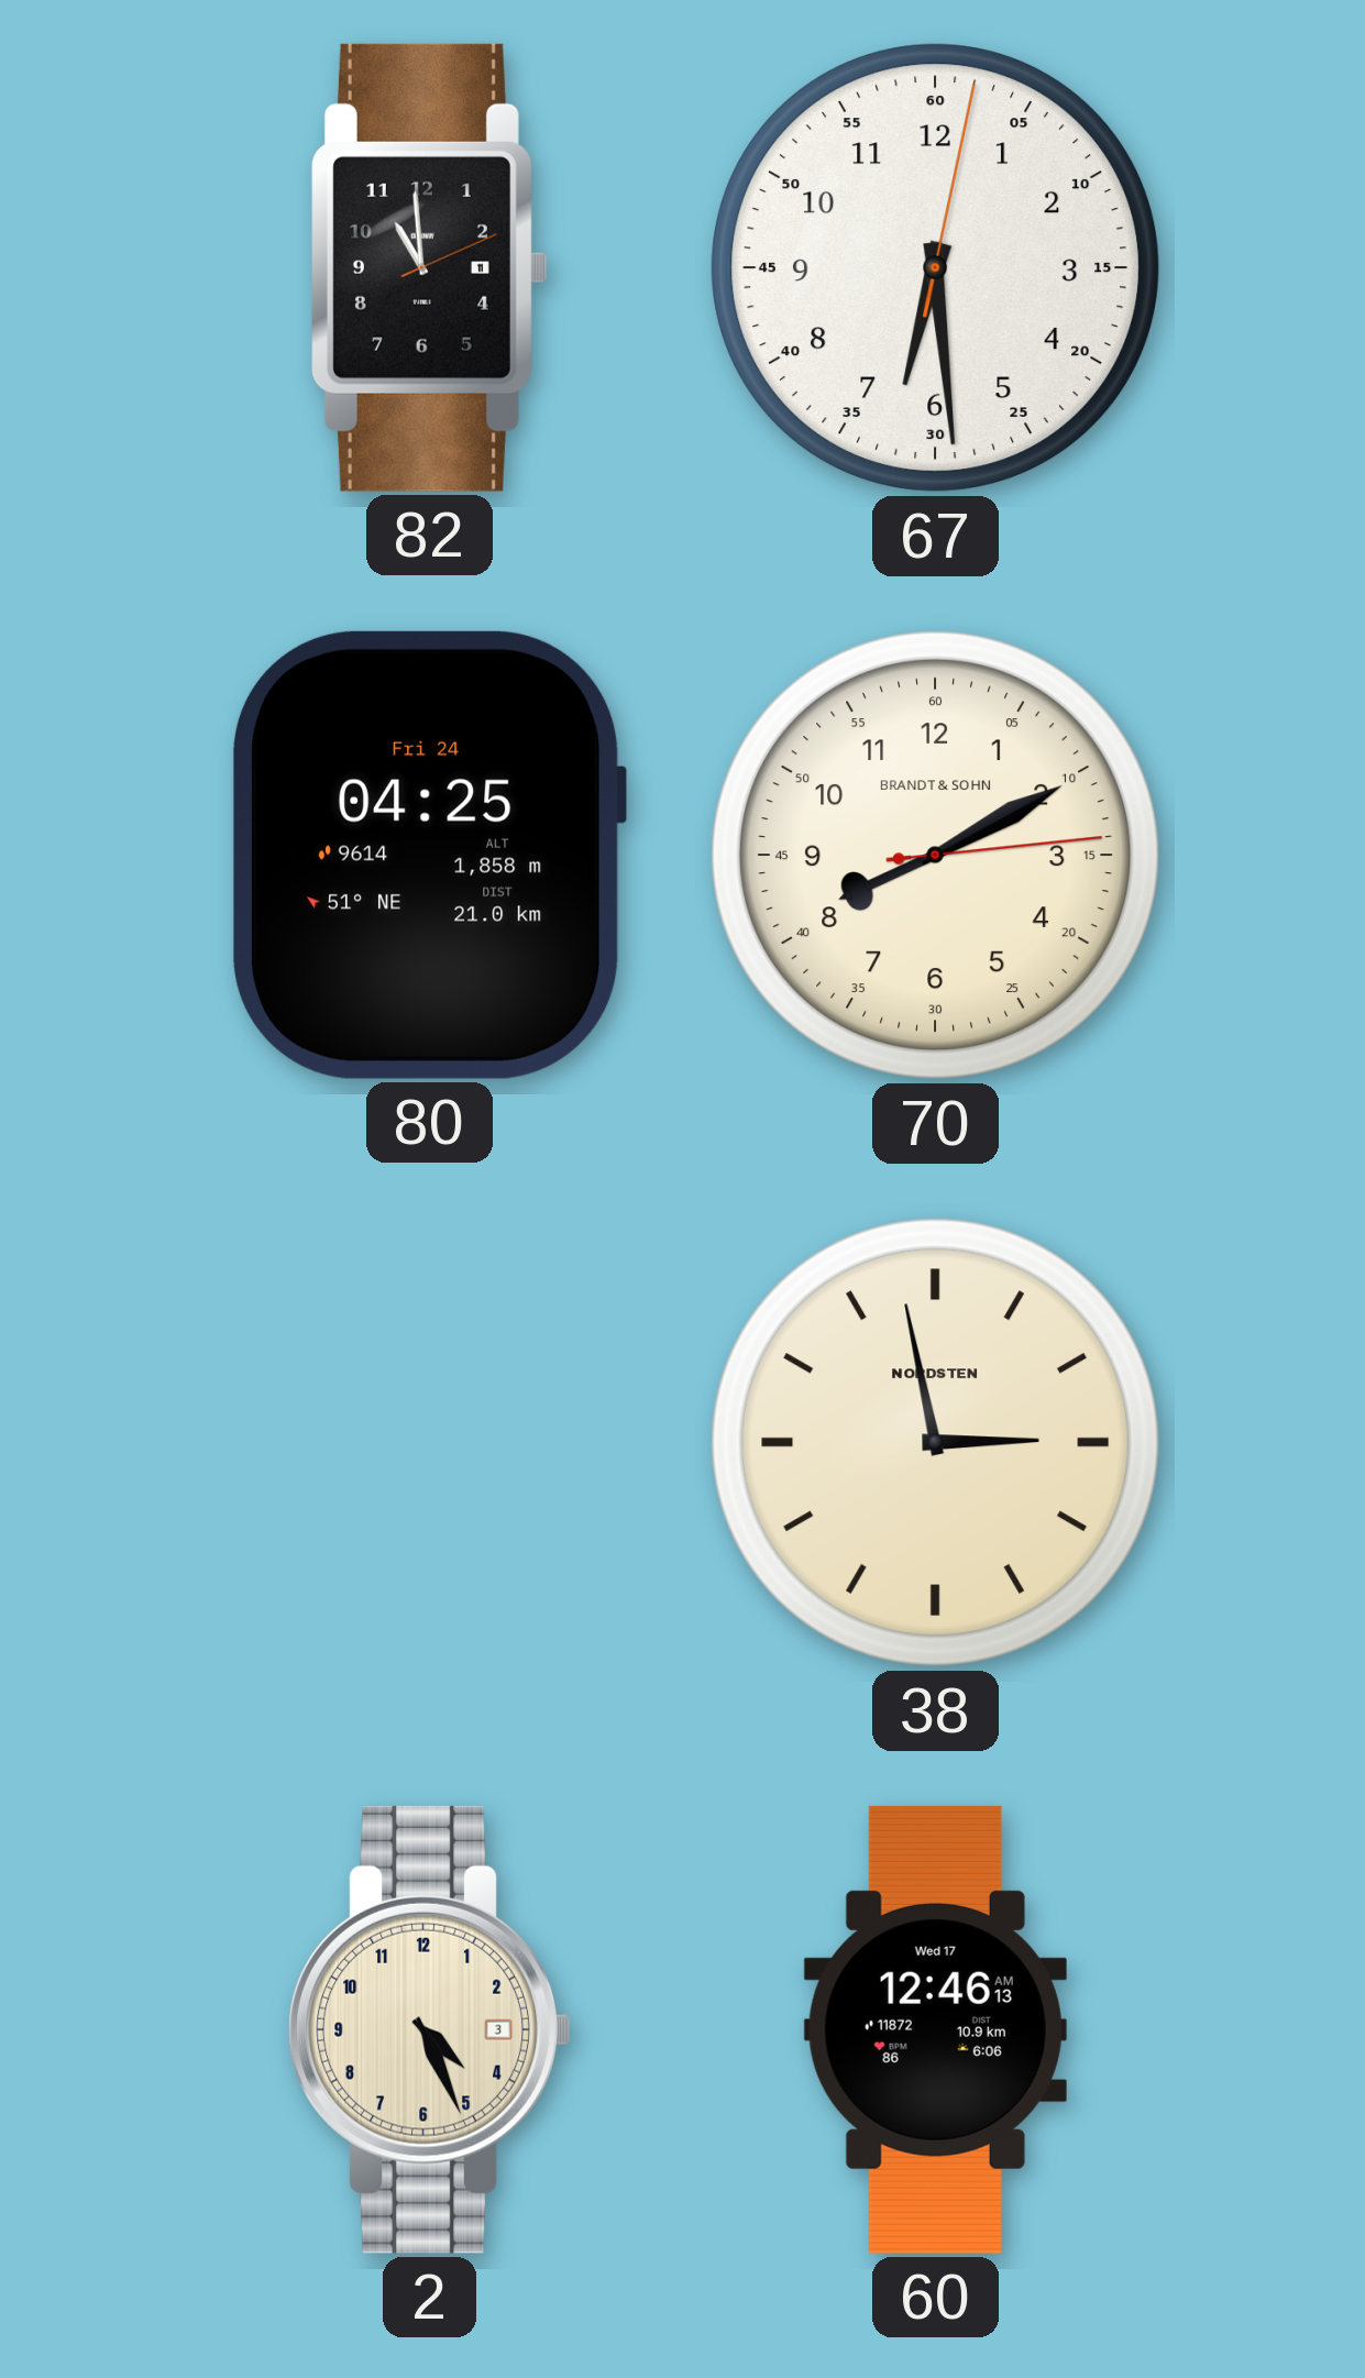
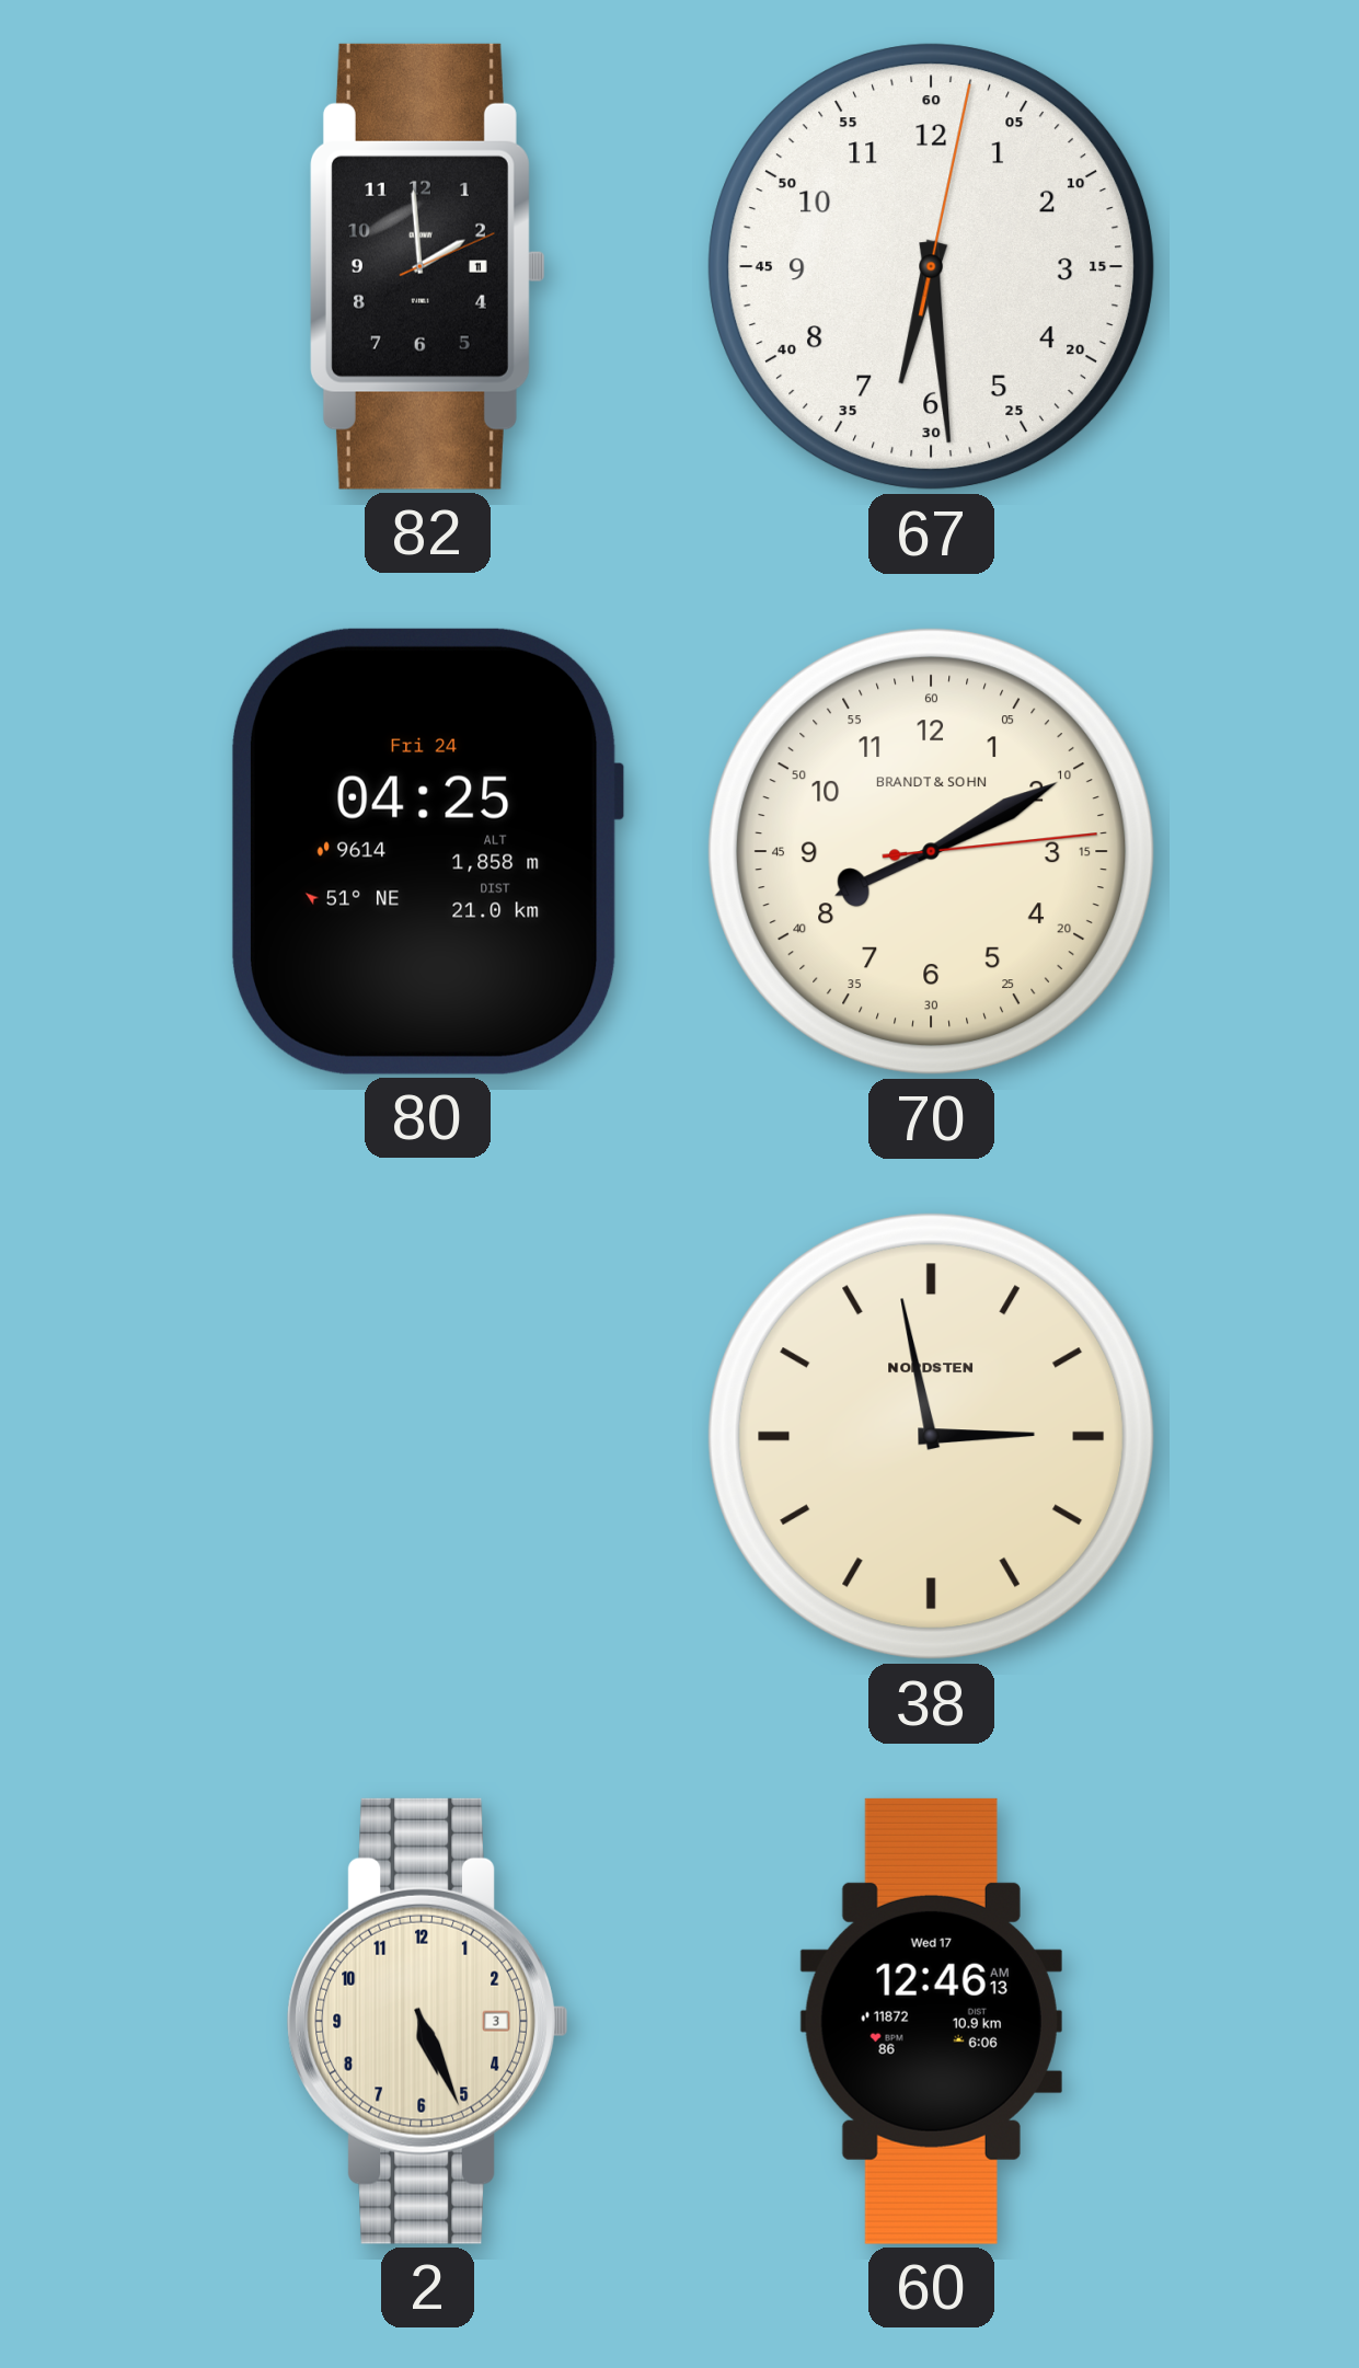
82: 10:59 -> 1:59 (427, 266)
2: 4:26 -> 5:26 (428, 2021)
